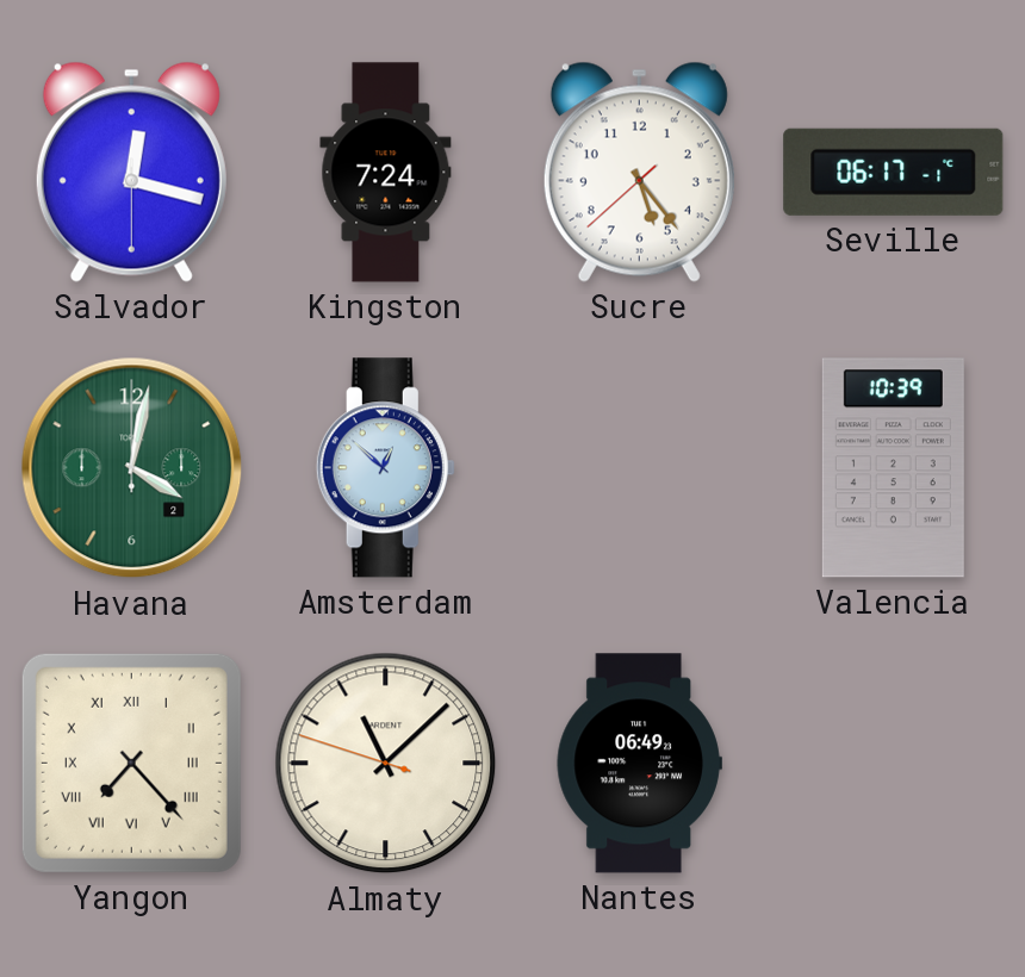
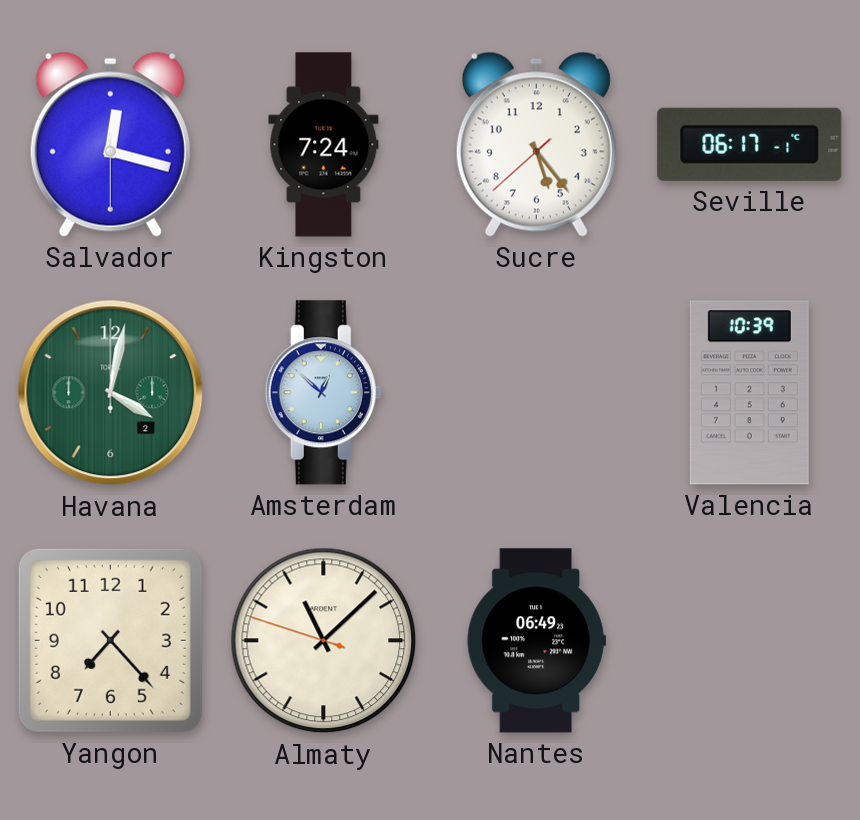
Yangon numerals: Roman -> Arabic (110, 640)
